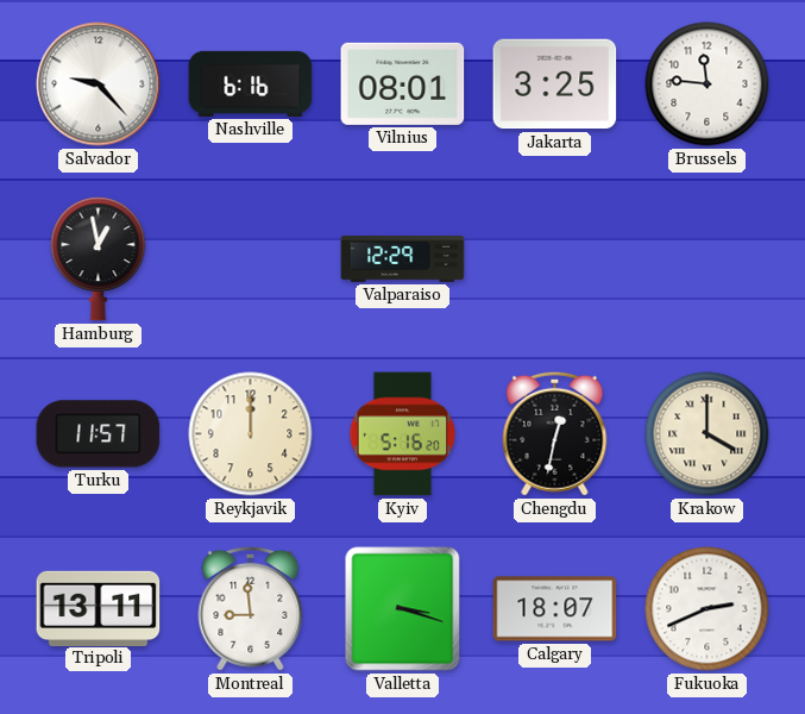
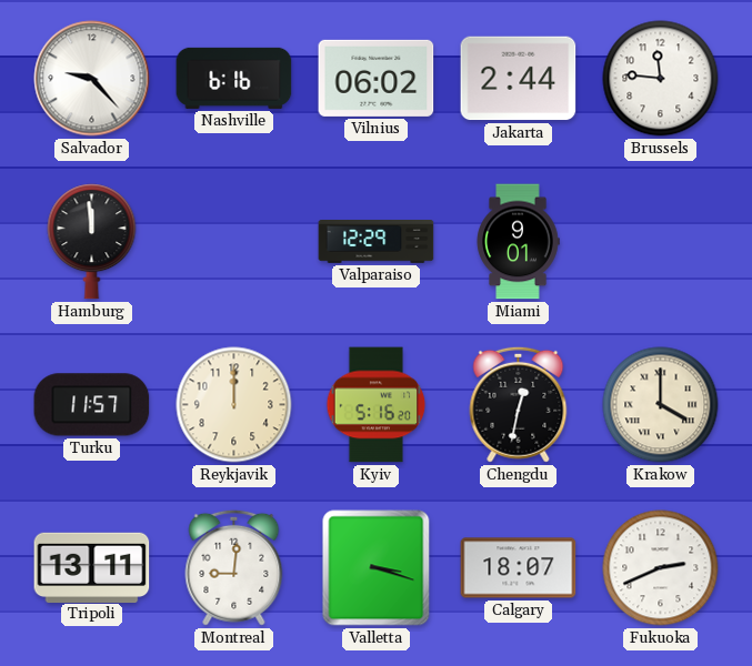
Vilnius: 08:01 -> 06:02 (377, 78)
Jakarta: 3:25 -> 2:44 (519, 79)
Hamburg: 12:58 -> 11:59 (92, 242)
Miami: none -> 9:01 (518, 242)
Montreal: 8:59 -> 9:01 (234, 567)
